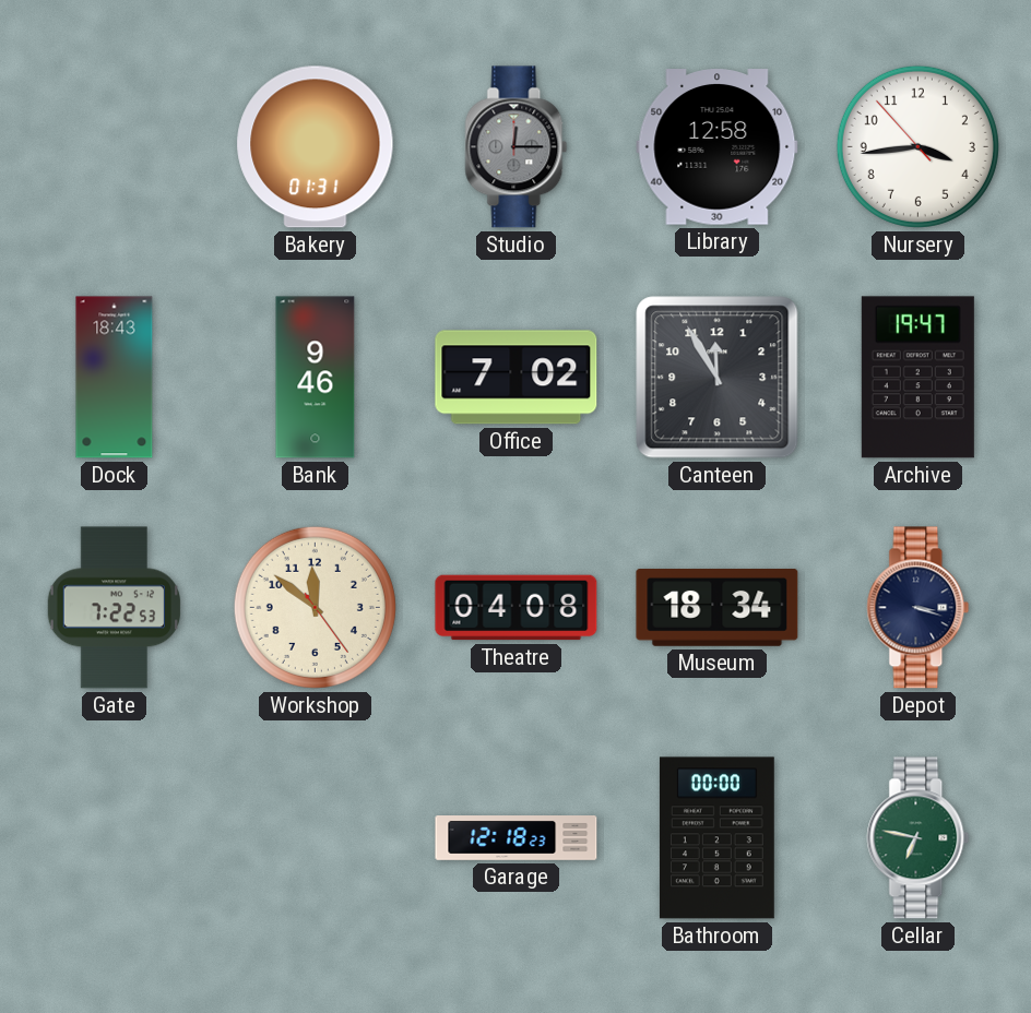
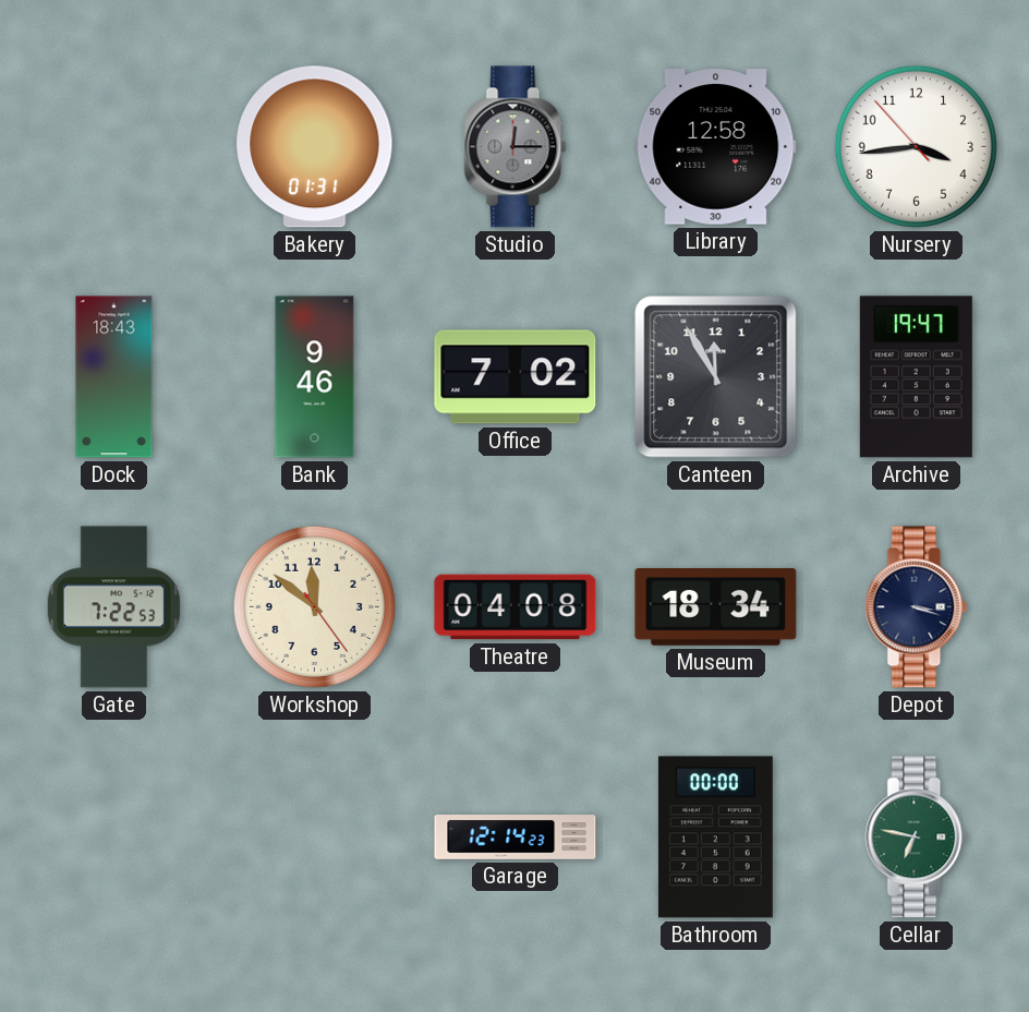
Garage: 12:18 -> 12:14 (516, 838)
